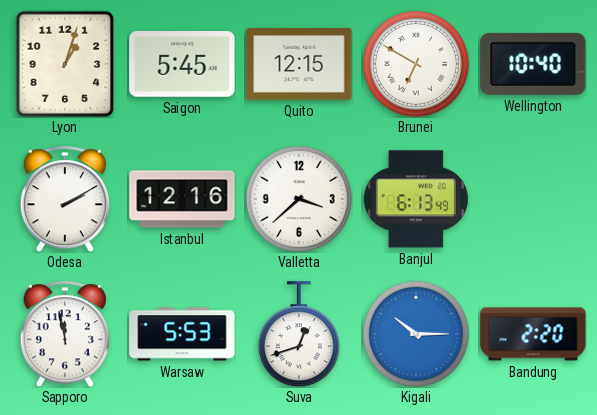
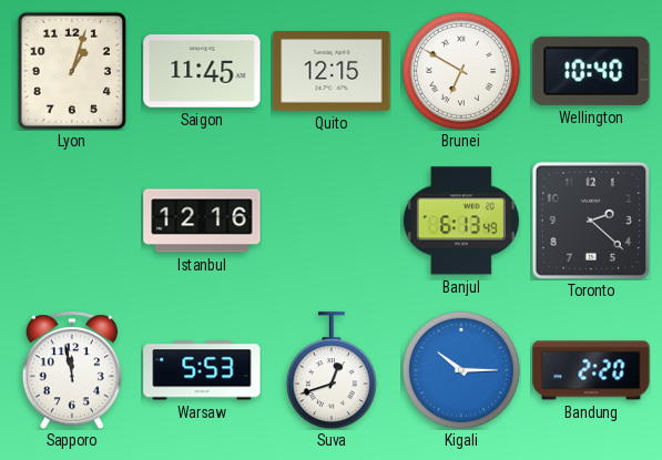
Saigon: 5:45 -> 11:45 (202, 71)
Odesa: 2:10 -> none (65, 199)
Valletta: 3:38 -> none (299, 199)
Toronto: none -> 2:22 (591, 221)
